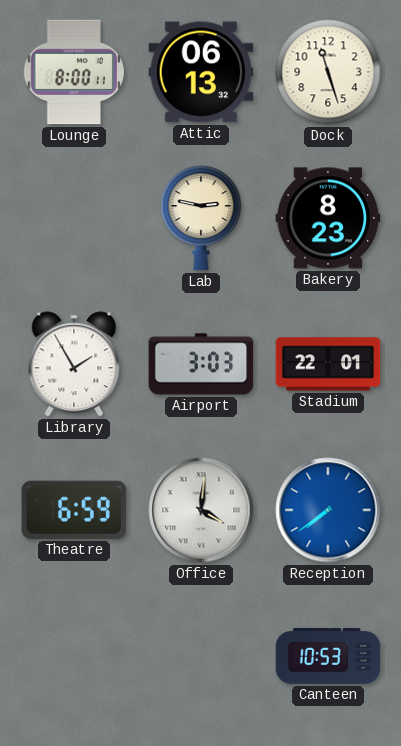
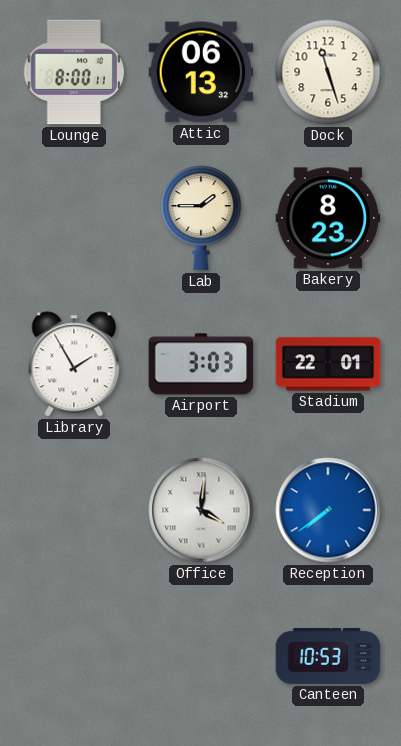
Lab: 2:47 -> 1:45 (201, 218)
Theatre: 6:59 -> none (74, 510)
